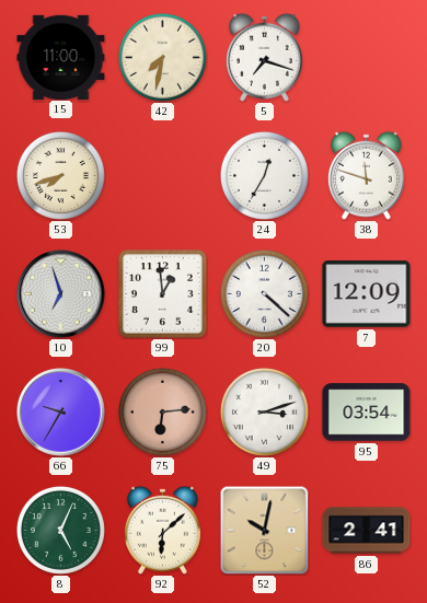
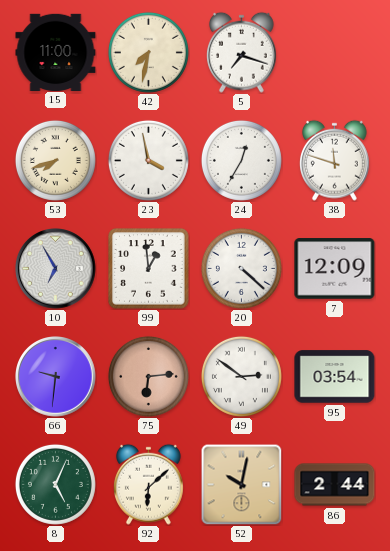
23: none -> 3:58 (148, 160)
10: 6:57 -> 6:55 (56, 269)
66: 9:35 -> 9:31 (56, 377)
49: 3:12 -> 2:51 (241, 376)
86: 2:41 -> 2:44 (335, 485)
